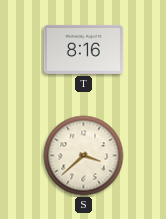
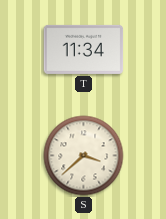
T: 8:16 -> 11:34 (84, 49)
